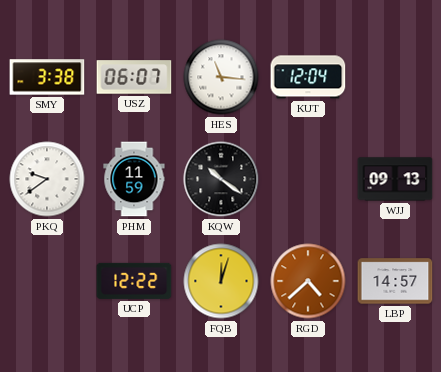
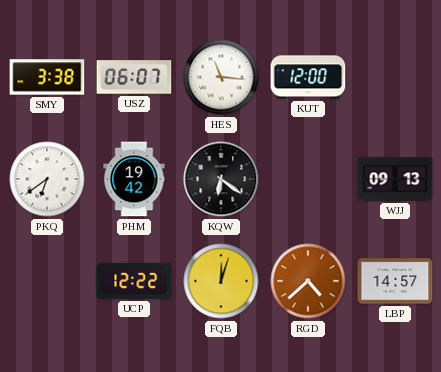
KUT: 12:04 -> 12:00 (308, 77)
PKQ: 9:39 -> 6:39 (47, 179)
PHM: 11:59 -> 19:42 (134, 179)
KQW: 10:21 -> 6:21 (221, 179)
